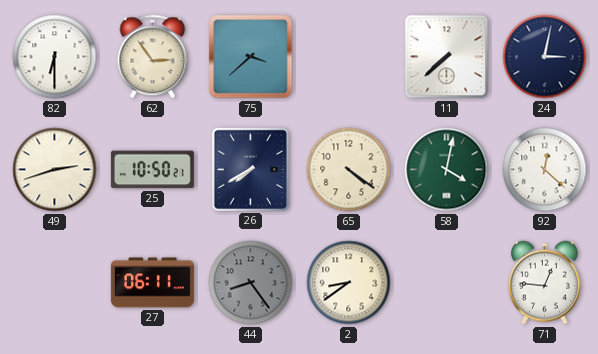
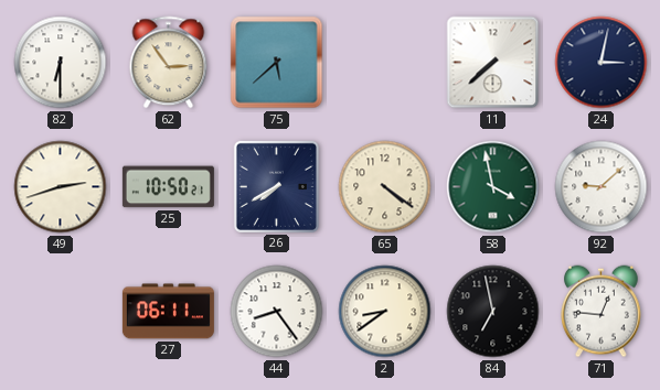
75: 3:38 -> 5:38 (277, 63)
58: 4:02 -> 3:58 (493, 187)
92: 12:22 -> 9:08 (602, 187)
44 dial: grey -> white (277, 312)
84: none -> 6:58 (493, 312)
